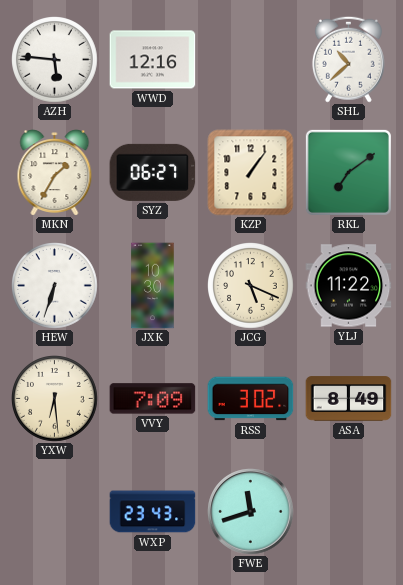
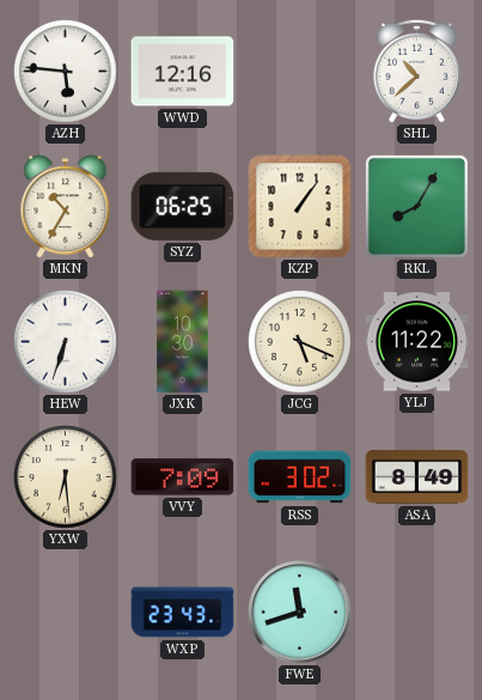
MKN: 1:35 -> 10:35 (66, 207)
SYZ: 06:27 -> 06:25 (183, 206)
RKL: 7:09 -> 8:05 (416, 206)
